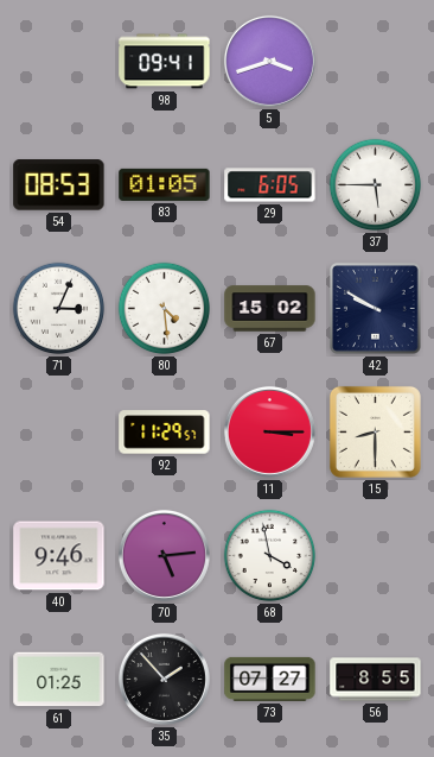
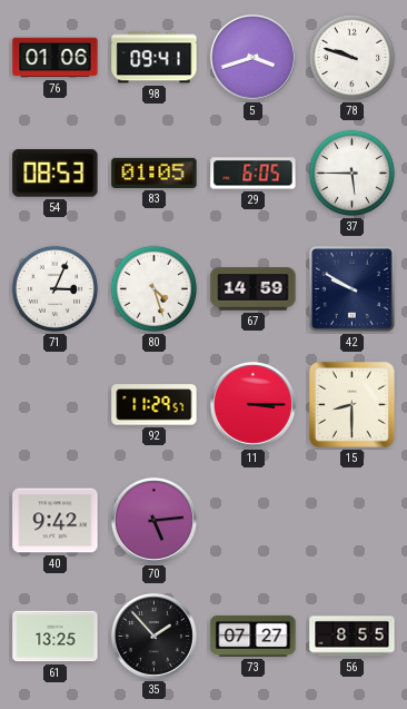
76: none -> 01:06 (56, 58)
78: none -> 9:48 (353, 58)
80: 4:29 -> 4:27 (155, 289)
67: 15:02 -> 14:59 (254, 289)
40: 9:46 -> 9:42 (56, 521)
68: 3:58 -> none (270, 556)
61: 01:25 -> 13:25 (56, 637)
